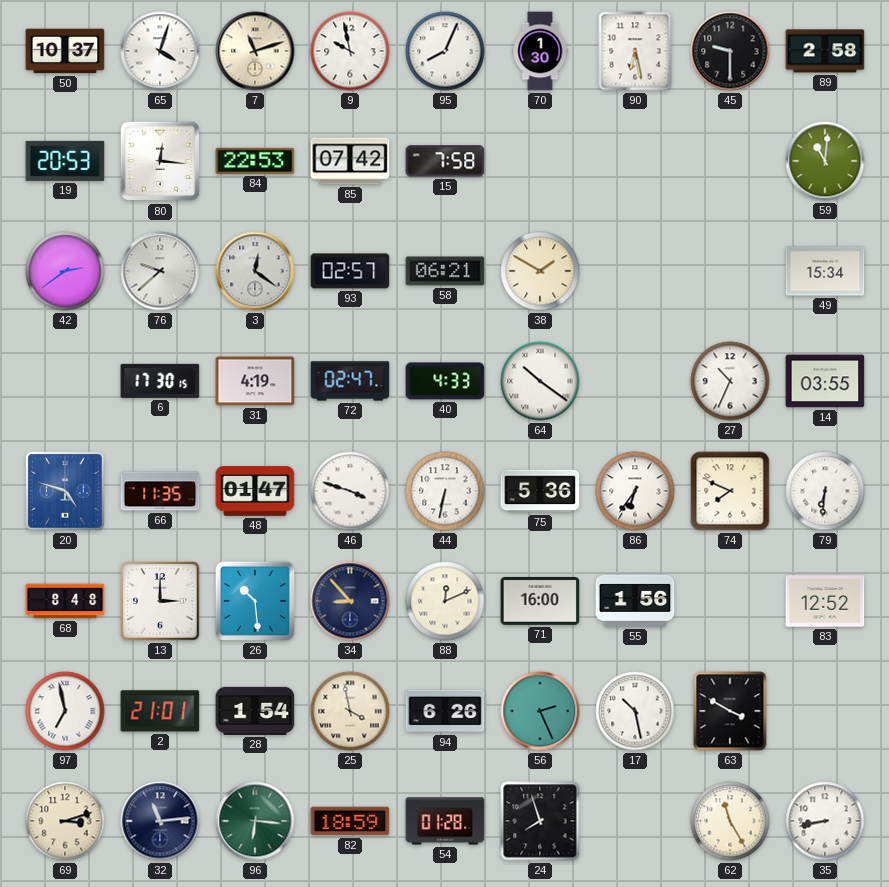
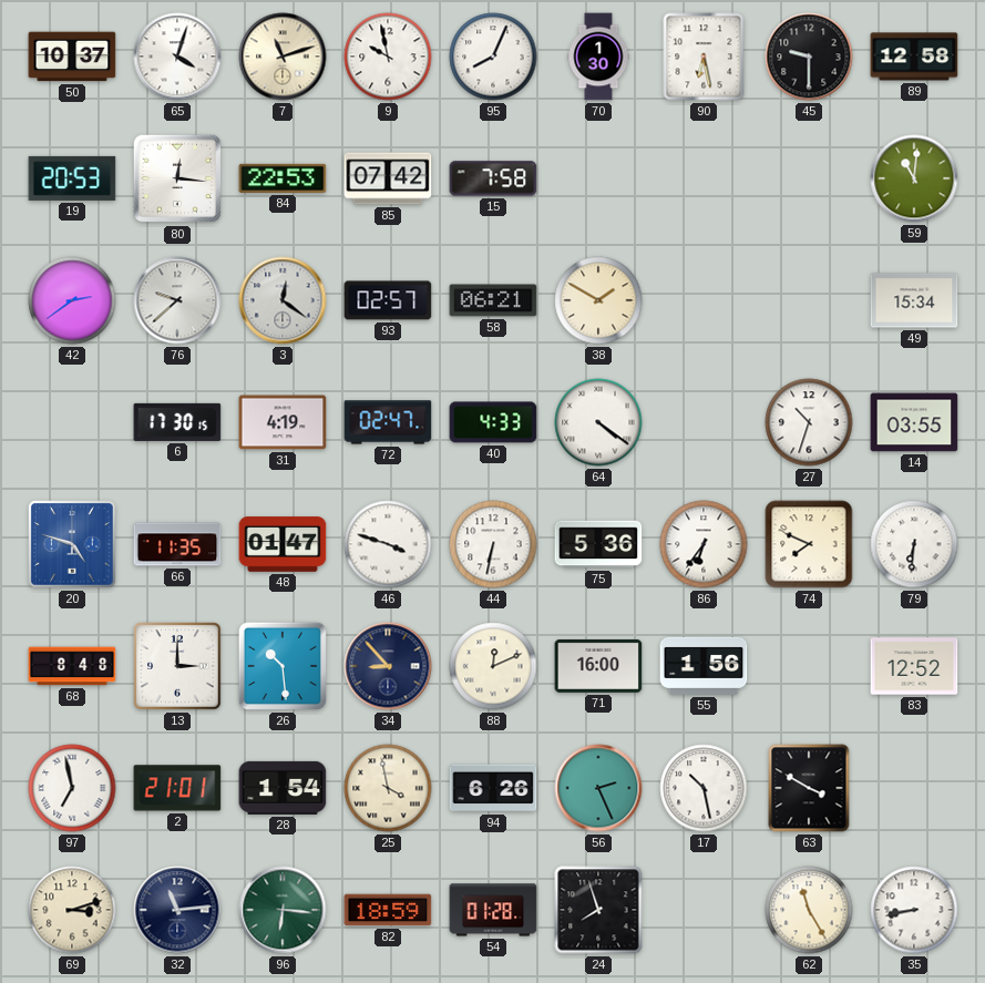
89: 2:58 -> 12:58 (914, 57)
64: 10:21 -> 4:21 (598, 422)
27: 10:34 -> 10:33 (809, 422)
